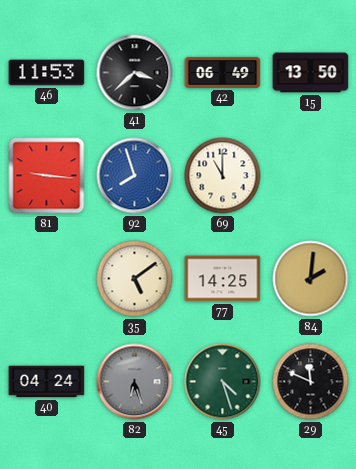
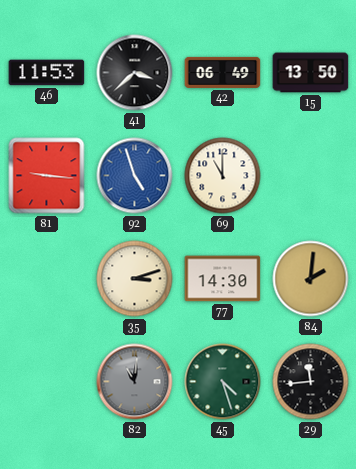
92: 7:57 -> 4:57 (135, 176)
35: 5:09 -> 3:12 (135, 279)
77: 14:25 -> 14:30 (223, 279)
40: 04:24 -> none (47, 382)
82: 6:27 -> 11:01 (135, 382)
29: 11:49 -> 11:44 (311, 382)
